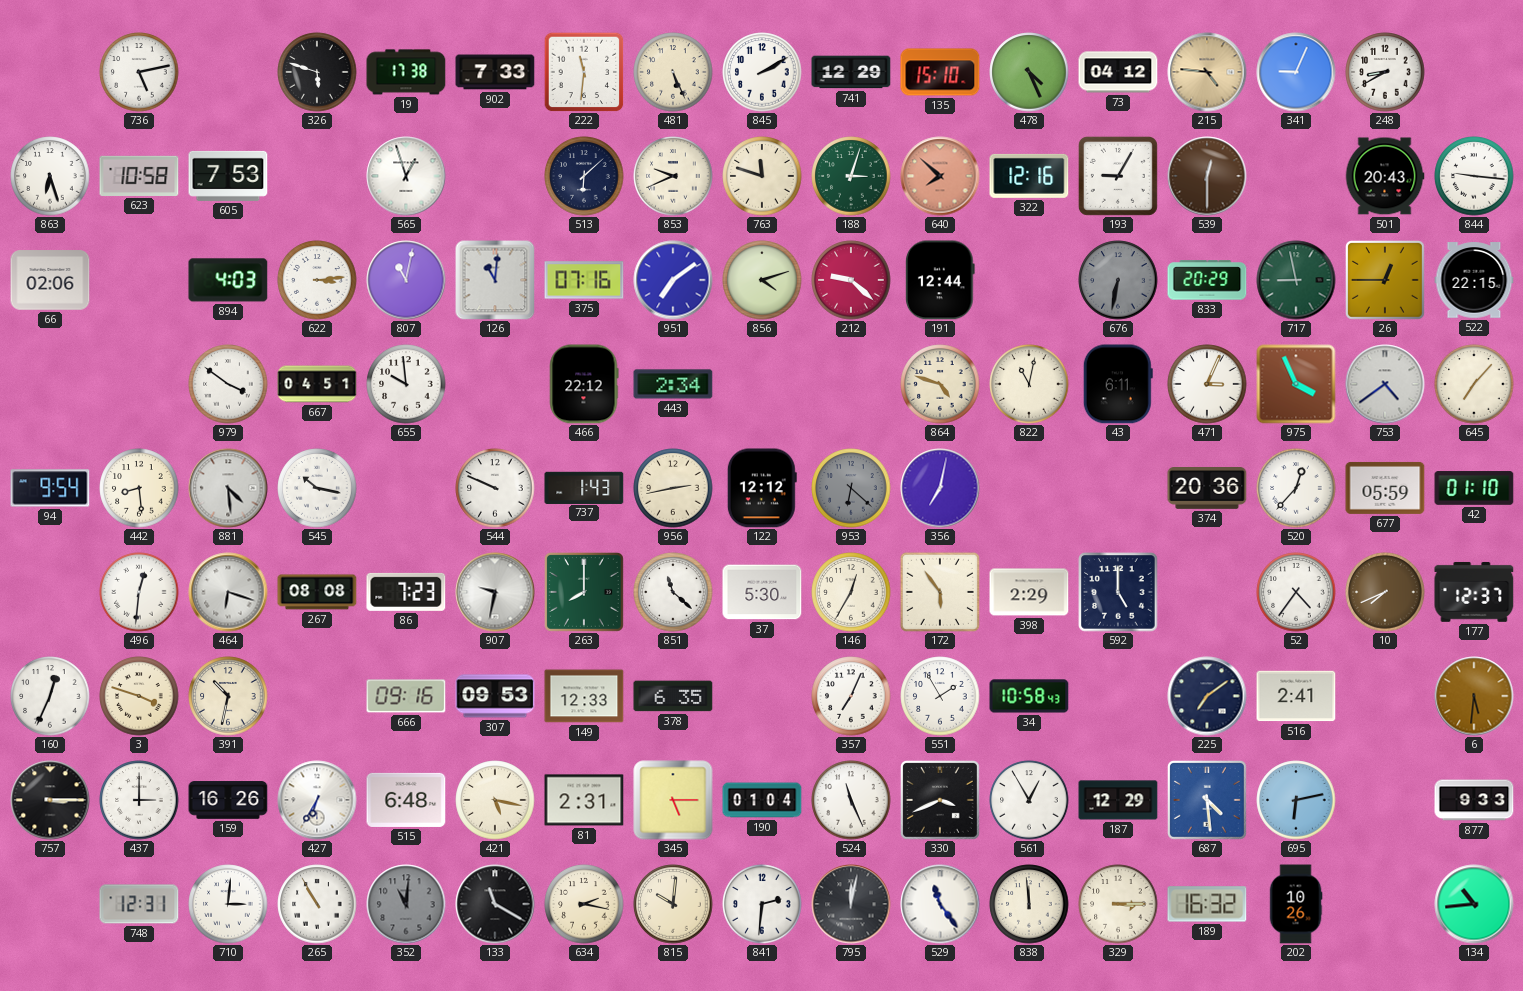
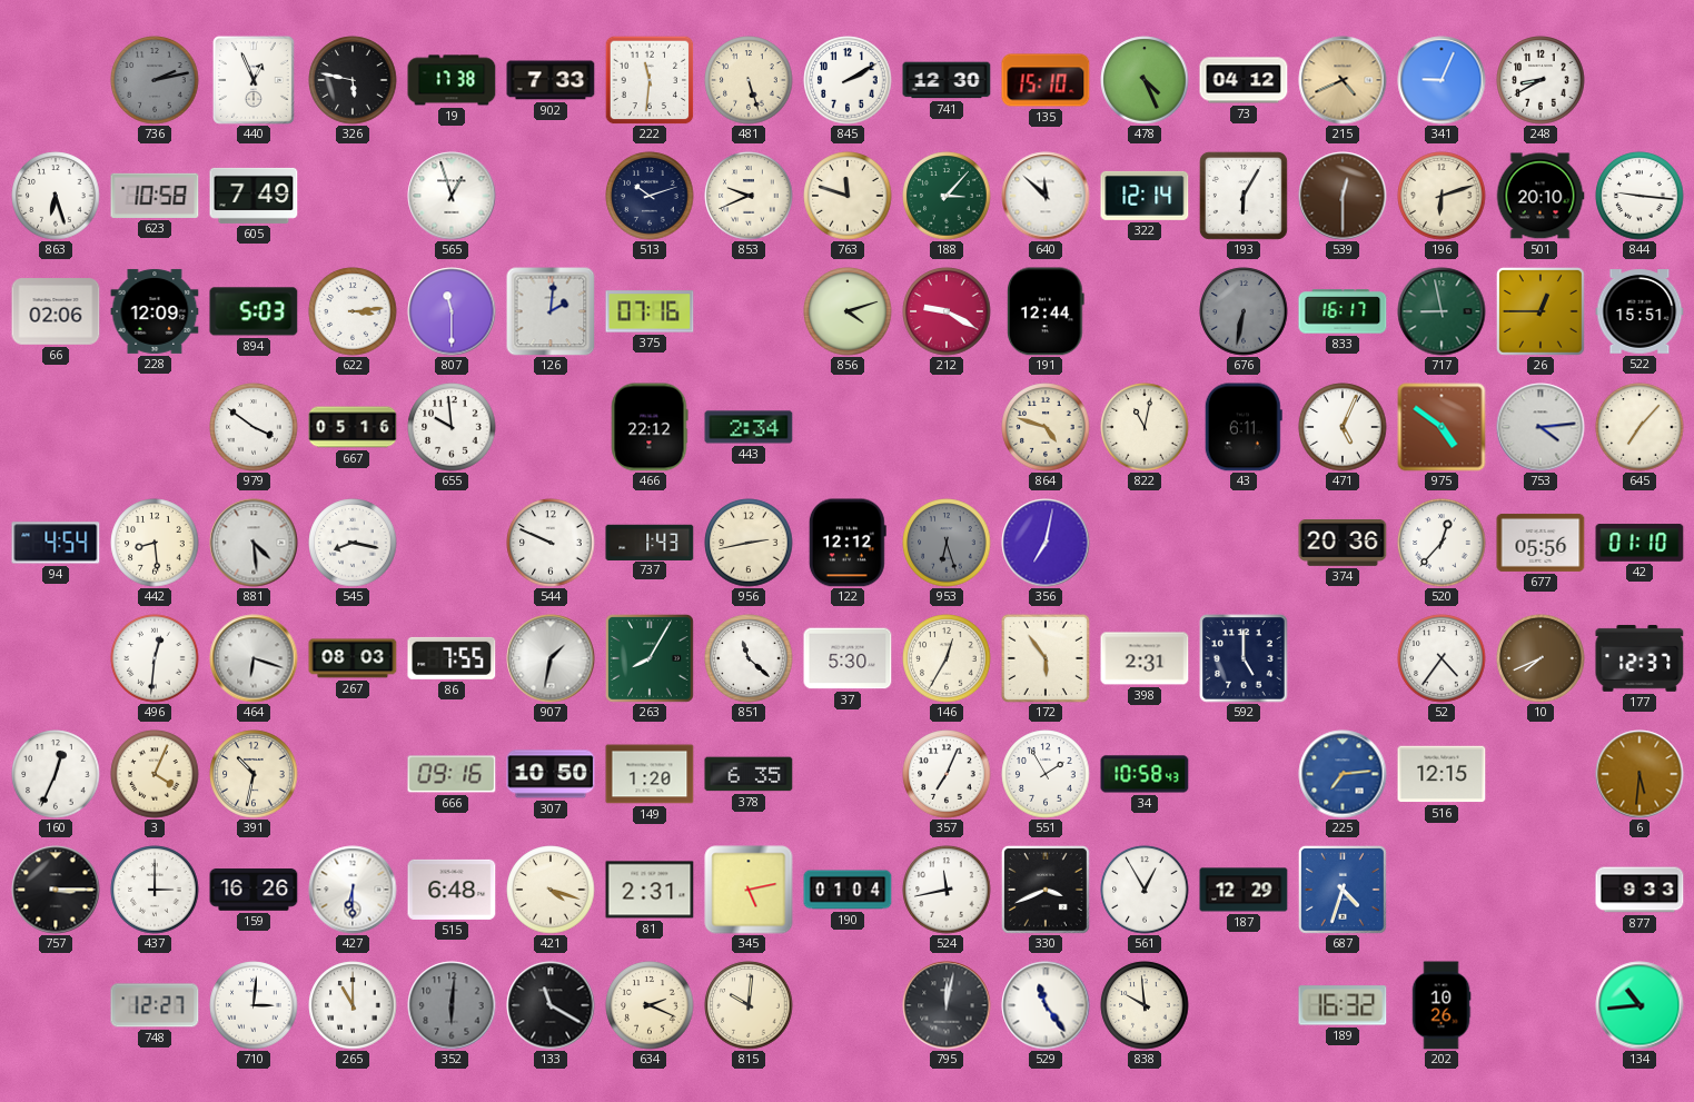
736: 5:13 -> 2:13 (155, 80)
736 dial: white -> grey (155, 80)
440: none -> 12:56 (254, 80)
326: 5:48 -> 5:47 (353, 80)
481: 5:26 -> 5:27 (749, 80)
741: 12:29 -> 12:30 (947, 80)
215: 4:46 -> 4:41 (1343, 80)
605: 7:53 -> 7:49 (254, 196)
513: 6:08 -> 10:12 (650, 196)
188: 3:03 -> 3:07 (947, 196)
640: 7:52 -> 11:52 (1046, 196)
640 dial: salmon -> white (1046, 196)
322: 12:16 -> 12:14 (1145, 196)
193: 9:05 -> 6:05 (1244, 196)
196: none -> 6:12 (1442, 196)
501: 20:43 -> 20:10 (1541, 196)
228: none -> 12:09 (155, 311)
894: 4:03 -> 5:03 (254, 311)
807: 11:02 -> 11:30 (452, 311)
126: 11:01 -> 2:01 (551, 311)
951: 7:09 -> none (673, 280)
212: 9:22 -> 9:20 (947, 311)
833: 20:29 -> 16:17 (1343, 311)
522: 22:15 -> 15:51 (1639, 311)
667: 04:51 -> 05:16 (353, 427)
471: 3:04 -> 5:04 (1343, 427)
975: 3:56 -> 4:51 (1442, 427)
753: 4:39 -> 4:14 (1541, 427)
94: 9:54 -> 4:54 (56, 543)
545: 10:17 -> 8:17 (353, 543)
953: 6:22 -> 6:27 (947, 543)
677: 05:59 -> 05:56 (1541, 543)
267: 08:08 -> 08:03 (353, 658)
86: 7:23 -> 7:55 (452, 658)
907: 9:32 -> 1:32 (551, 658)
263: 8:00 -> 8:05 (650, 658)
398: 2:29 -> 2:31 (1145, 658)
3: 3:48 -> 4:04 (155, 774)
307: 09:53 -> 10:50 (551, 774)
149: 12:33 -> 1:20 (650, 774)
225: 7:09 -> 7:14 (1343, 774)
225 dial: navy -> blue (1343, 774)
516: 2:41 -> 12:15 (1442, 774)
427: 6:35 -> 6:30 (353, 890)
421: 5:17 -> 4:18 (551, 890)
345: 5:15 -> 5:13 (749, 890)
524: 11:26 -> 11:43 (947, 890)
687: 4:29 -> 4:33 (1343, 890)
695: 6:13 -> none (1296, 800)
748: 12:31 -> 12:27 (155, 1005)
265: 10:55 -> 11:00 (353, 1005)
352: 11:01 -> 6:01 (452, 1005)
634: 2:17 -> 2:19 (650, 1005)
841: 2:31 -> none (762, 904)
838: 11:59 -> 9:59 (1145, 1005)
329: 3:15 -> none (1118, 904)
